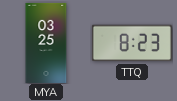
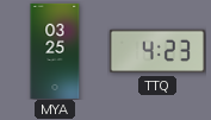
TTQ: 8:23 -> 4:23 (157, 51)
